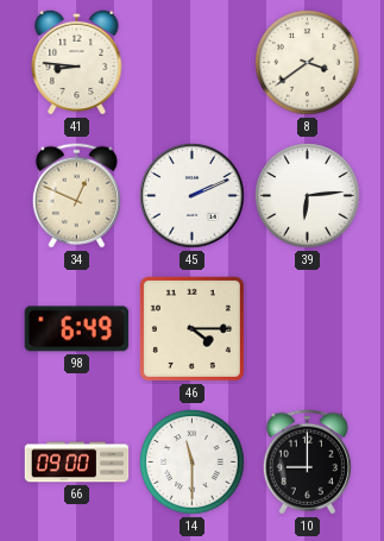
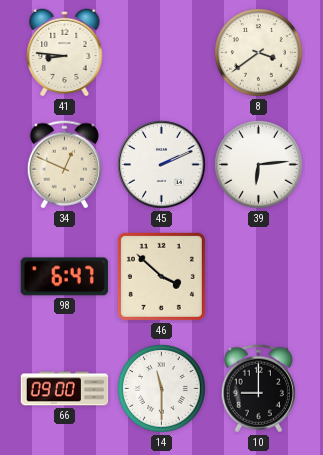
98: 6:49 -> 6:47 (64, 277)
46: 4:15 -> 3:52 (161, 276)
